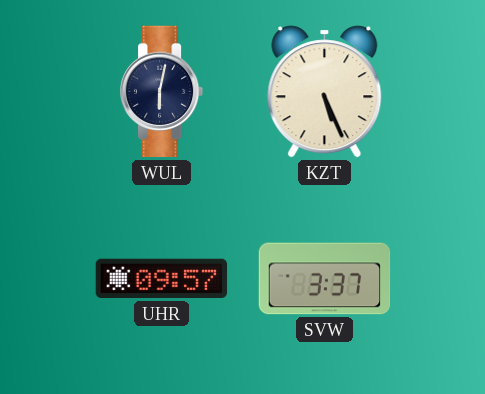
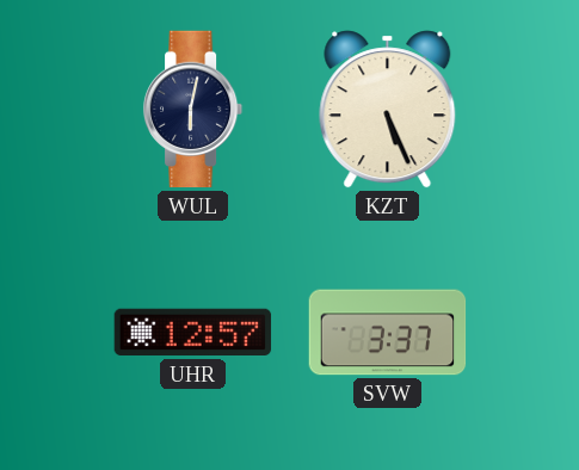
UHR: 09:57 -> 12:57 (193, 333)
